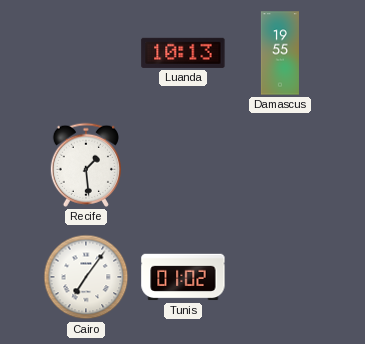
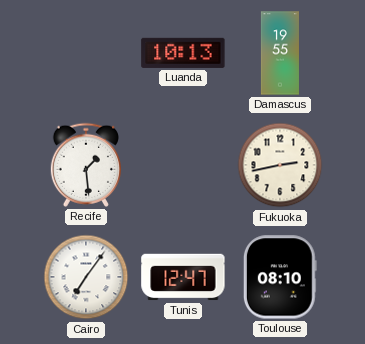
Fukuoka: none -> 2:43 (280, 165)
Tunis: 01:02 -> 12:47 (183, 277)
Toulouse: none -> 08:10 (280, 277)
